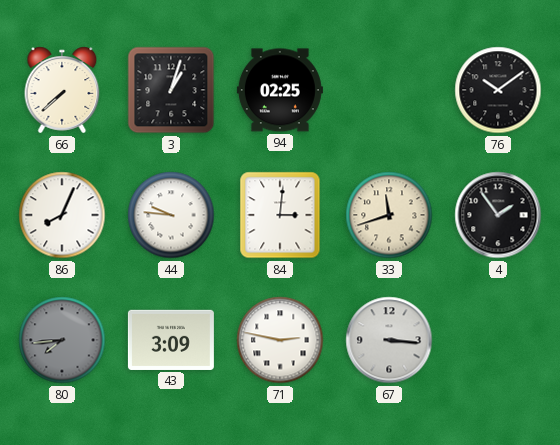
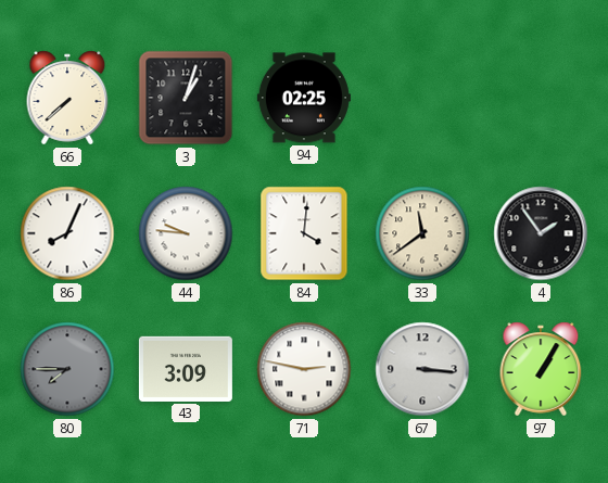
76: 10:09 -> none (498, 90)
84: 3:01 -> 4:01 (304, 233)
33: 11:42 -> 11:39 (422, 233)
80: 7:44 -> 7:45 (67, 369)
97: none -> 1:05 (541, 369)
